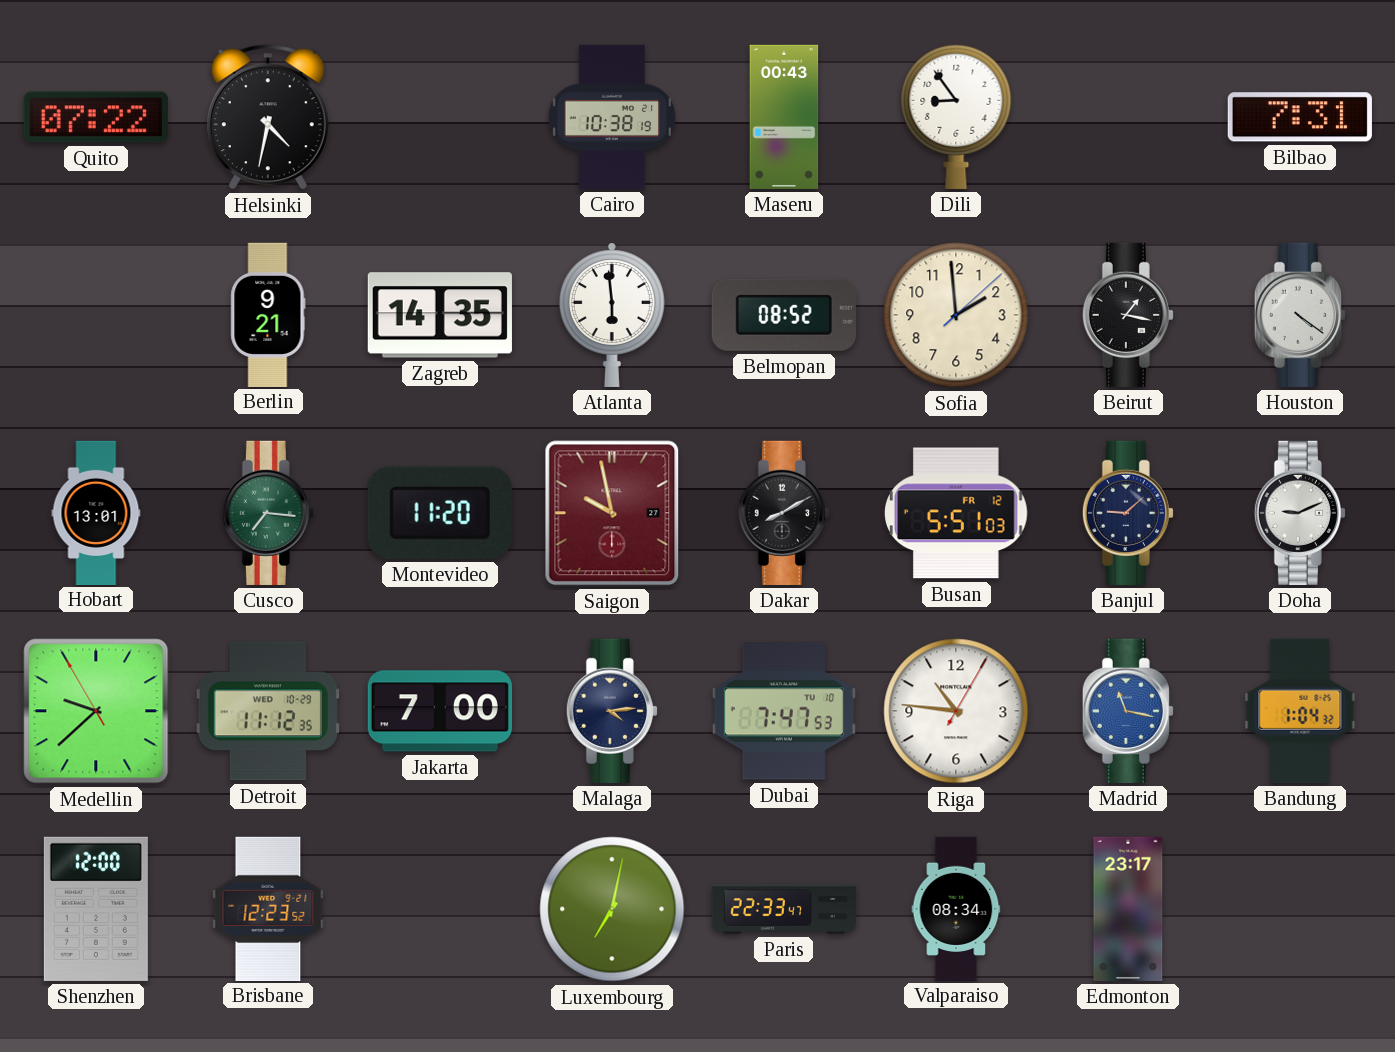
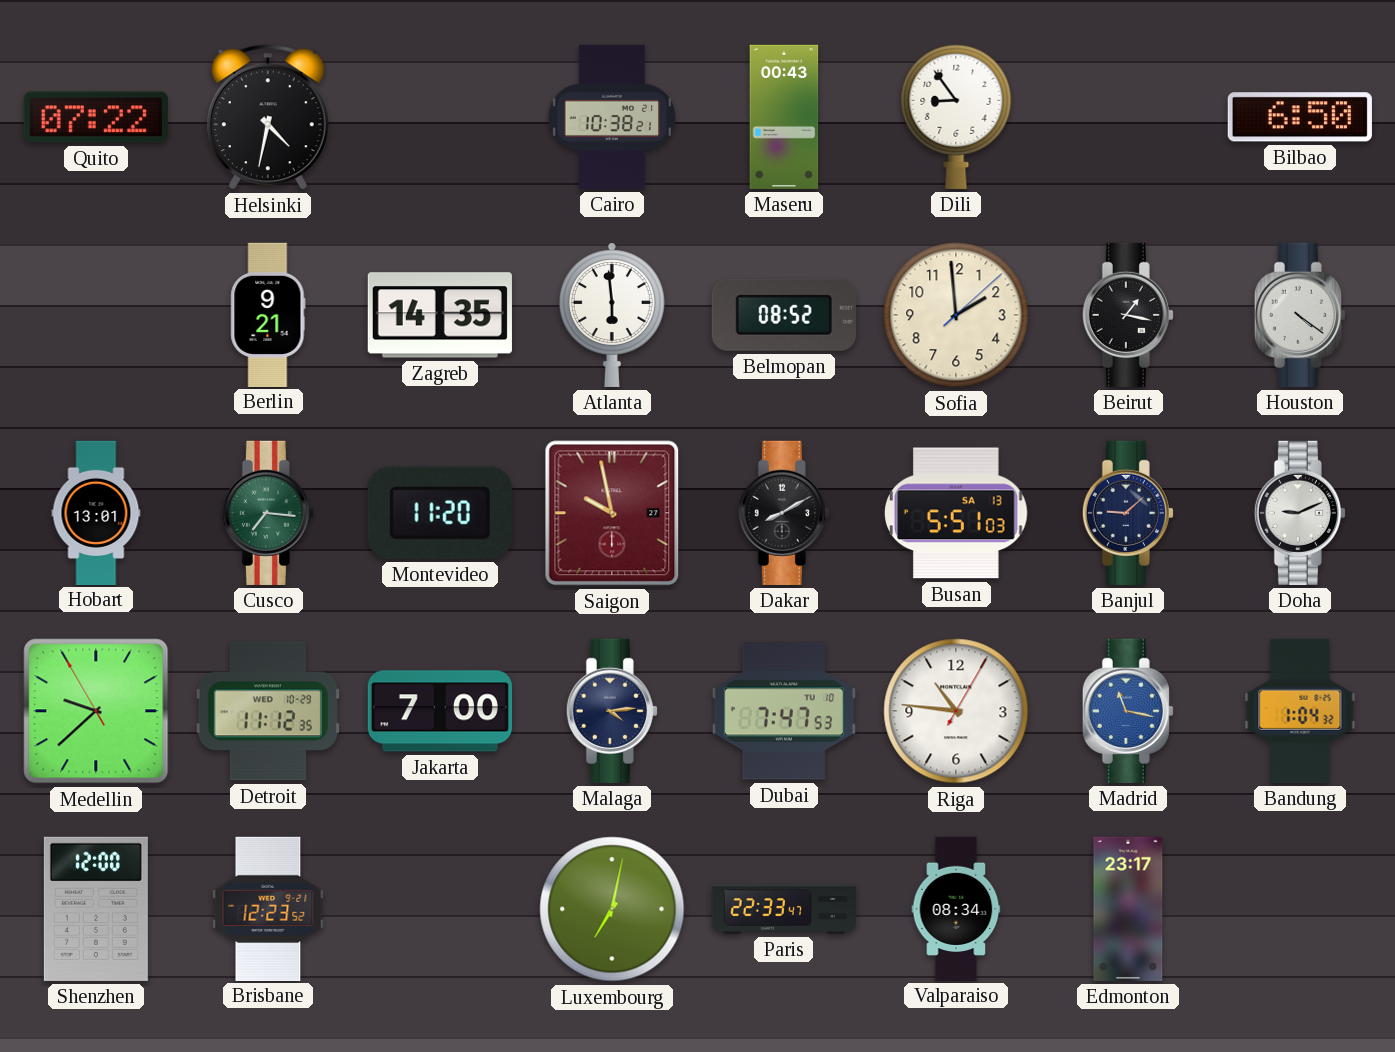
Cairo: 10:38:19 -> 10:38:21 (611, 117)
Bilbao: 7:31 -> 6:50 (1300, 117)
Busan date: FR 12 -> SA 13 (957, 513)
